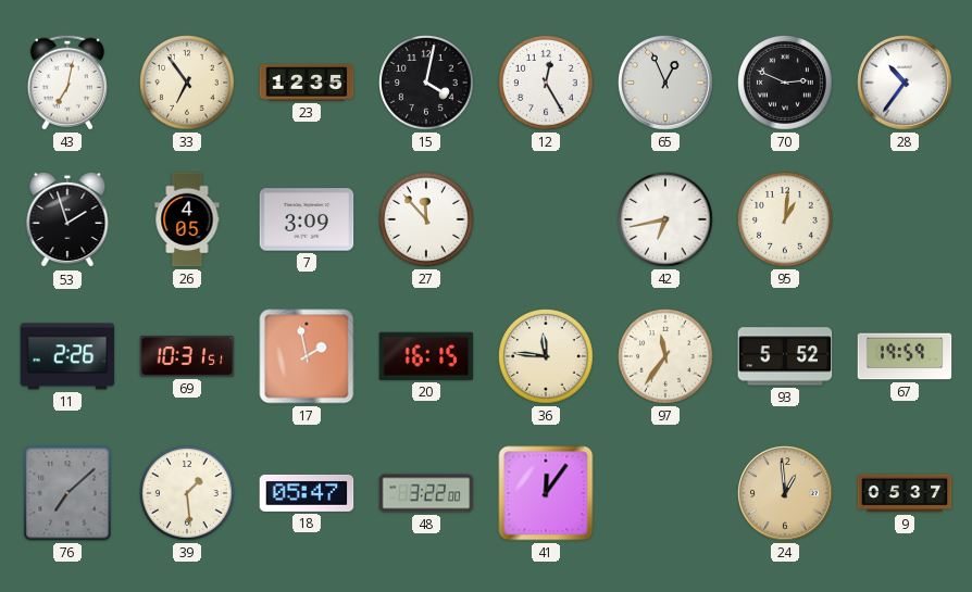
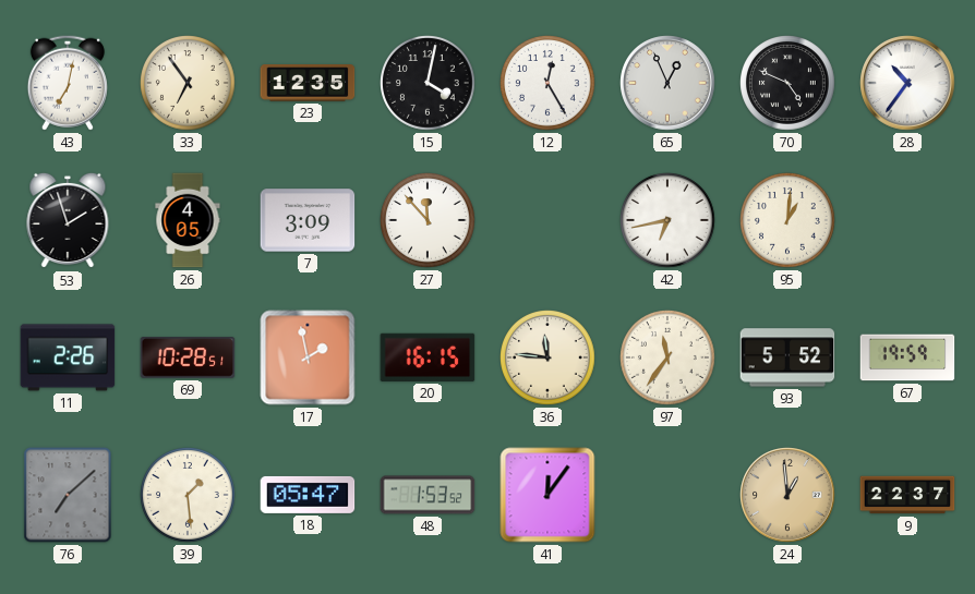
70: 2:49 -> 4:49 (789, 84)
69: 10:31 -> 10:28 (188, 357)
48: 3:22 -> 1:53 (428, 495)
9: 05:37 -> 22:37 (907, 495)
